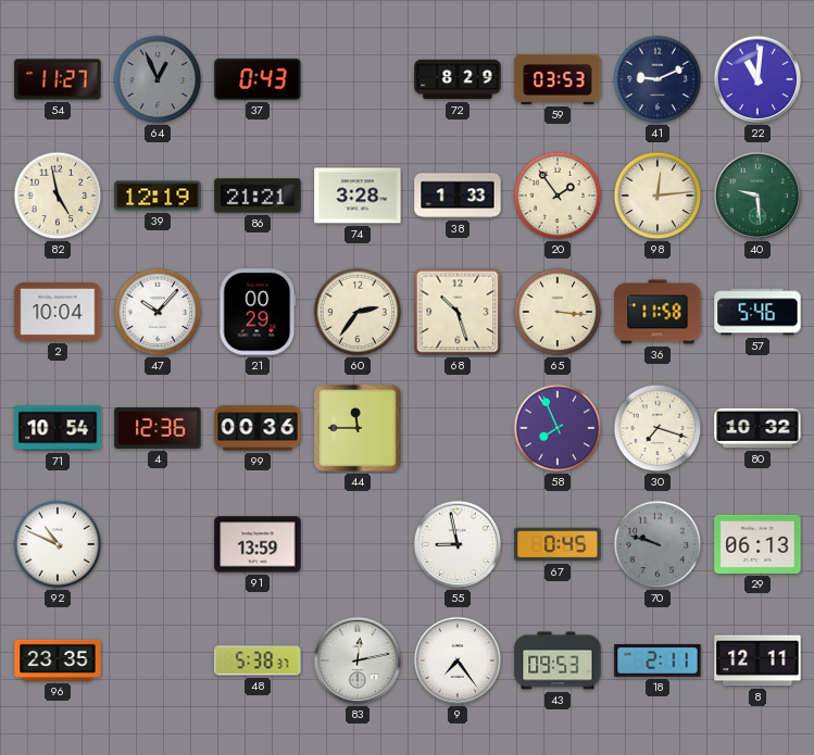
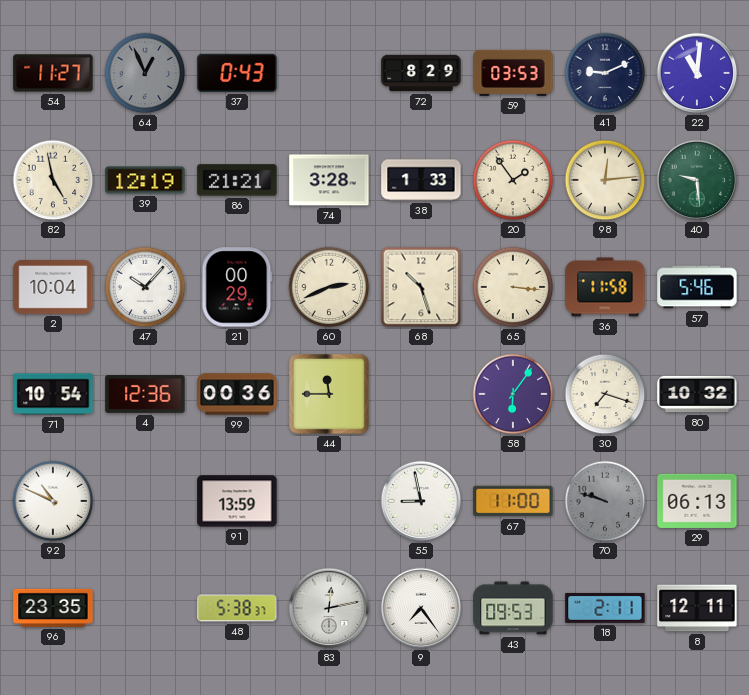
60: 2:36 -> 2:41 (329, 287)
58: 7:56 -> 6:06 (513, 394)
67: 0:45 -> 11:00 (513, 501)
